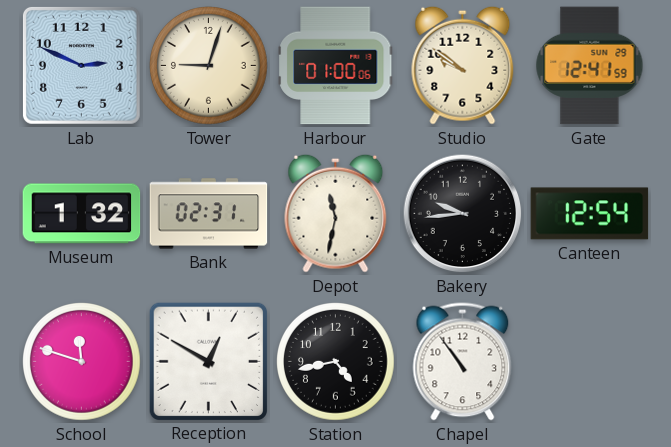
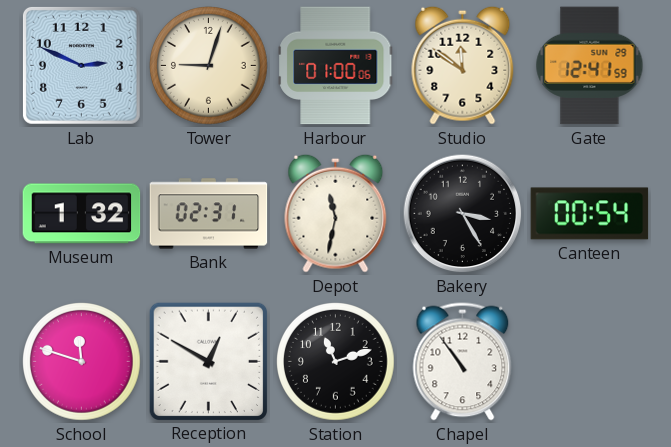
Studio: 9:51 -> 11:51 (463, 65)
Bakery: 9:44 -> 3:25 (463, 214)
Canteen: 12:54 -> 00:54 (590, 214)
Station: 4:43 -> 11:12 (336, 362)
